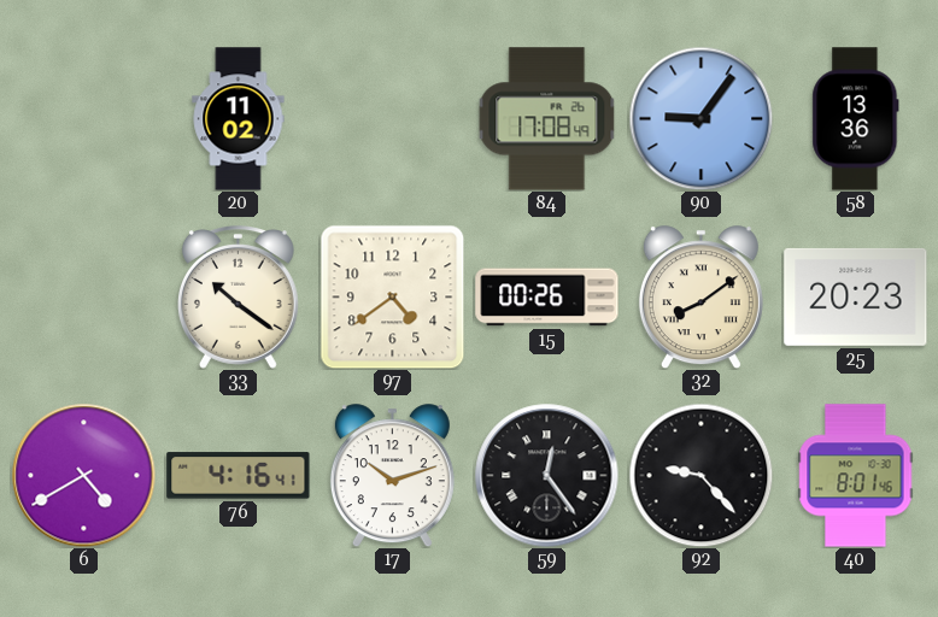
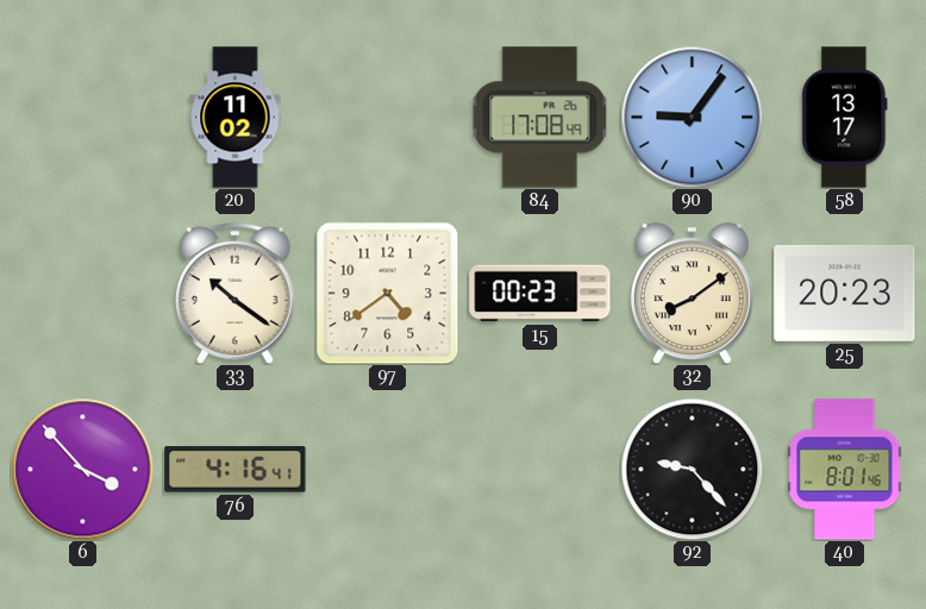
58: 13:36 -> 13:17 (845, 118)
15: 00:26 -> 00:23 (540, 294)
6: 4:40 -> 3:53 (83, 470)
17: 10:12 -> none (392, 476)
59: 12:24 -> none (547, 476)
